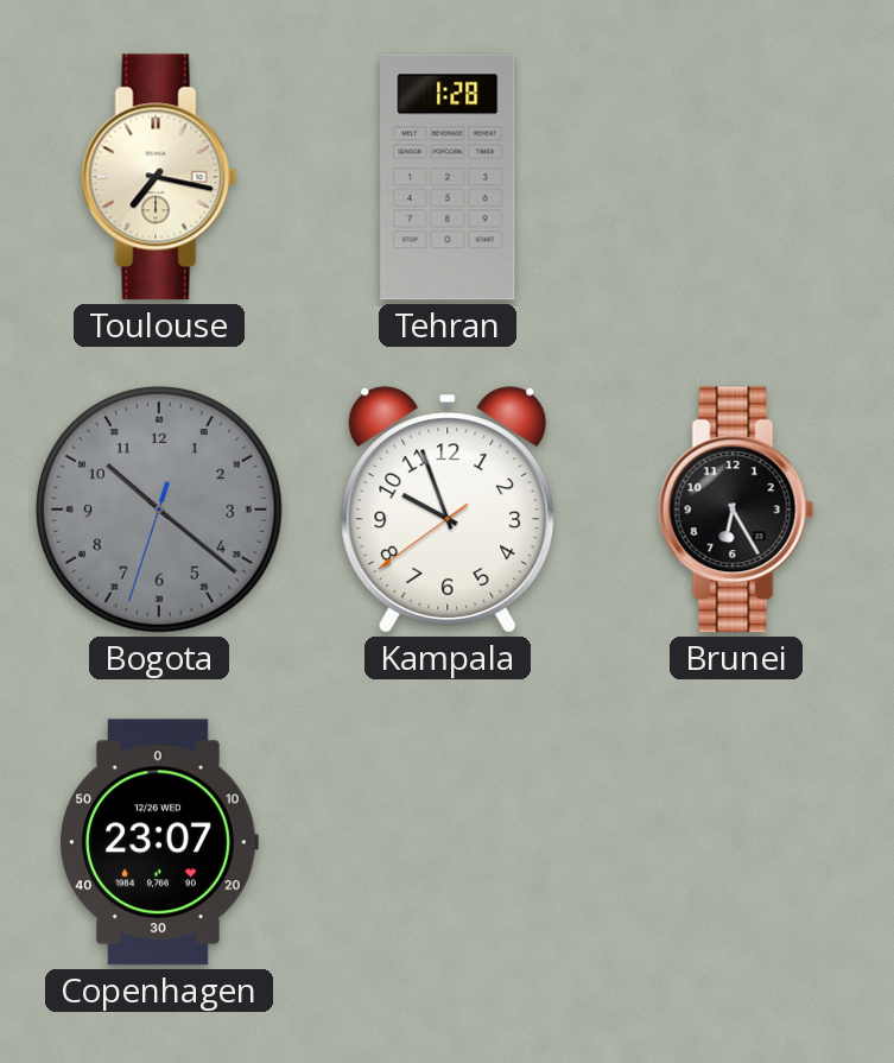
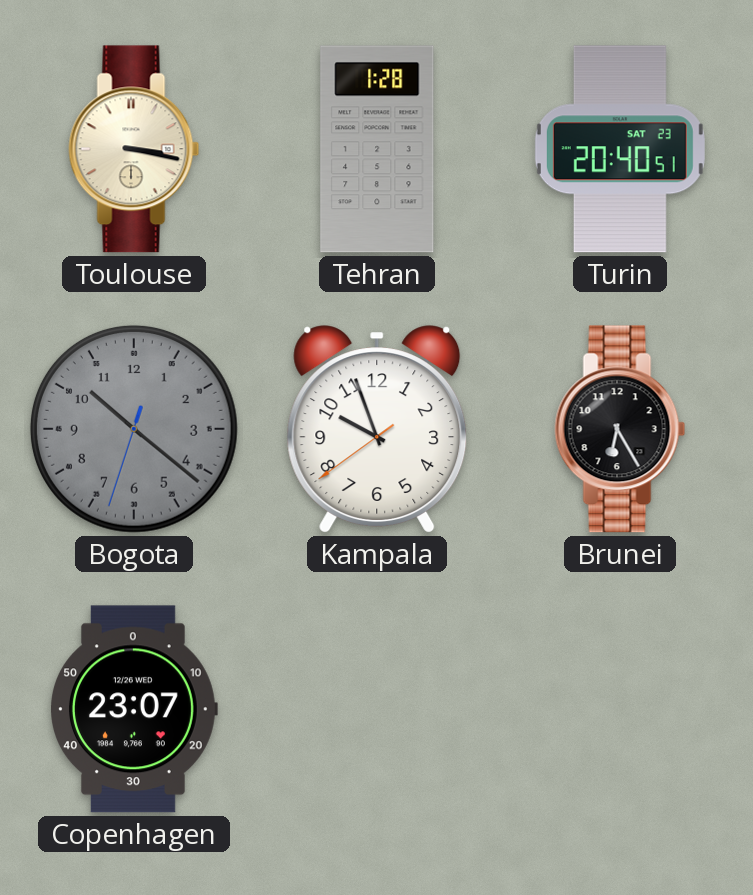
Toulouse: 7:17 -> 3:17 (134, 149)
Turin: none -> 20:40 (620, 149)
